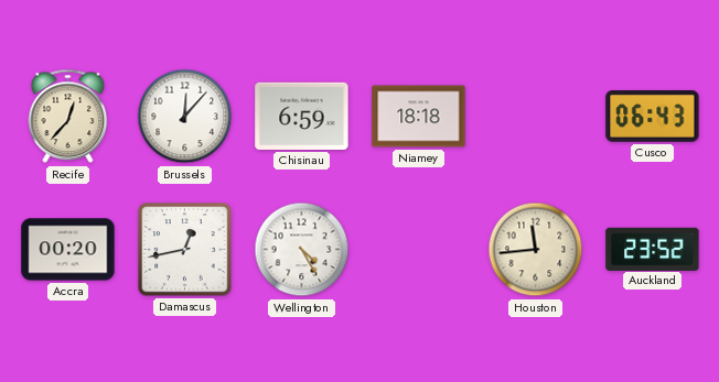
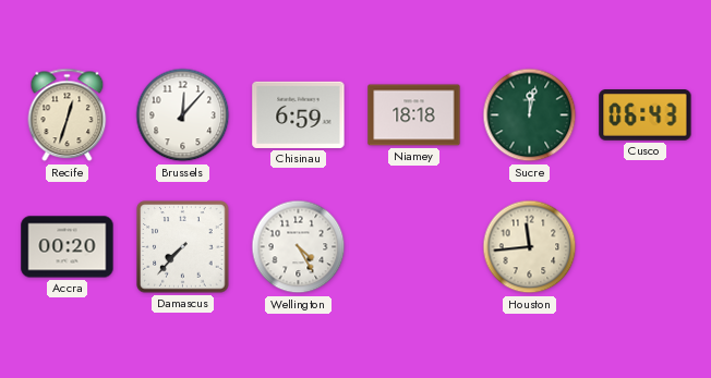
Recife: 12:37 -> 12:33 (68, 115)
Sucre: none -> 12:02 (530, 115)
Damascus: 12:43 -> 7:37 (183, 247)
Auckland: 23:52 -> none (653, 249)
